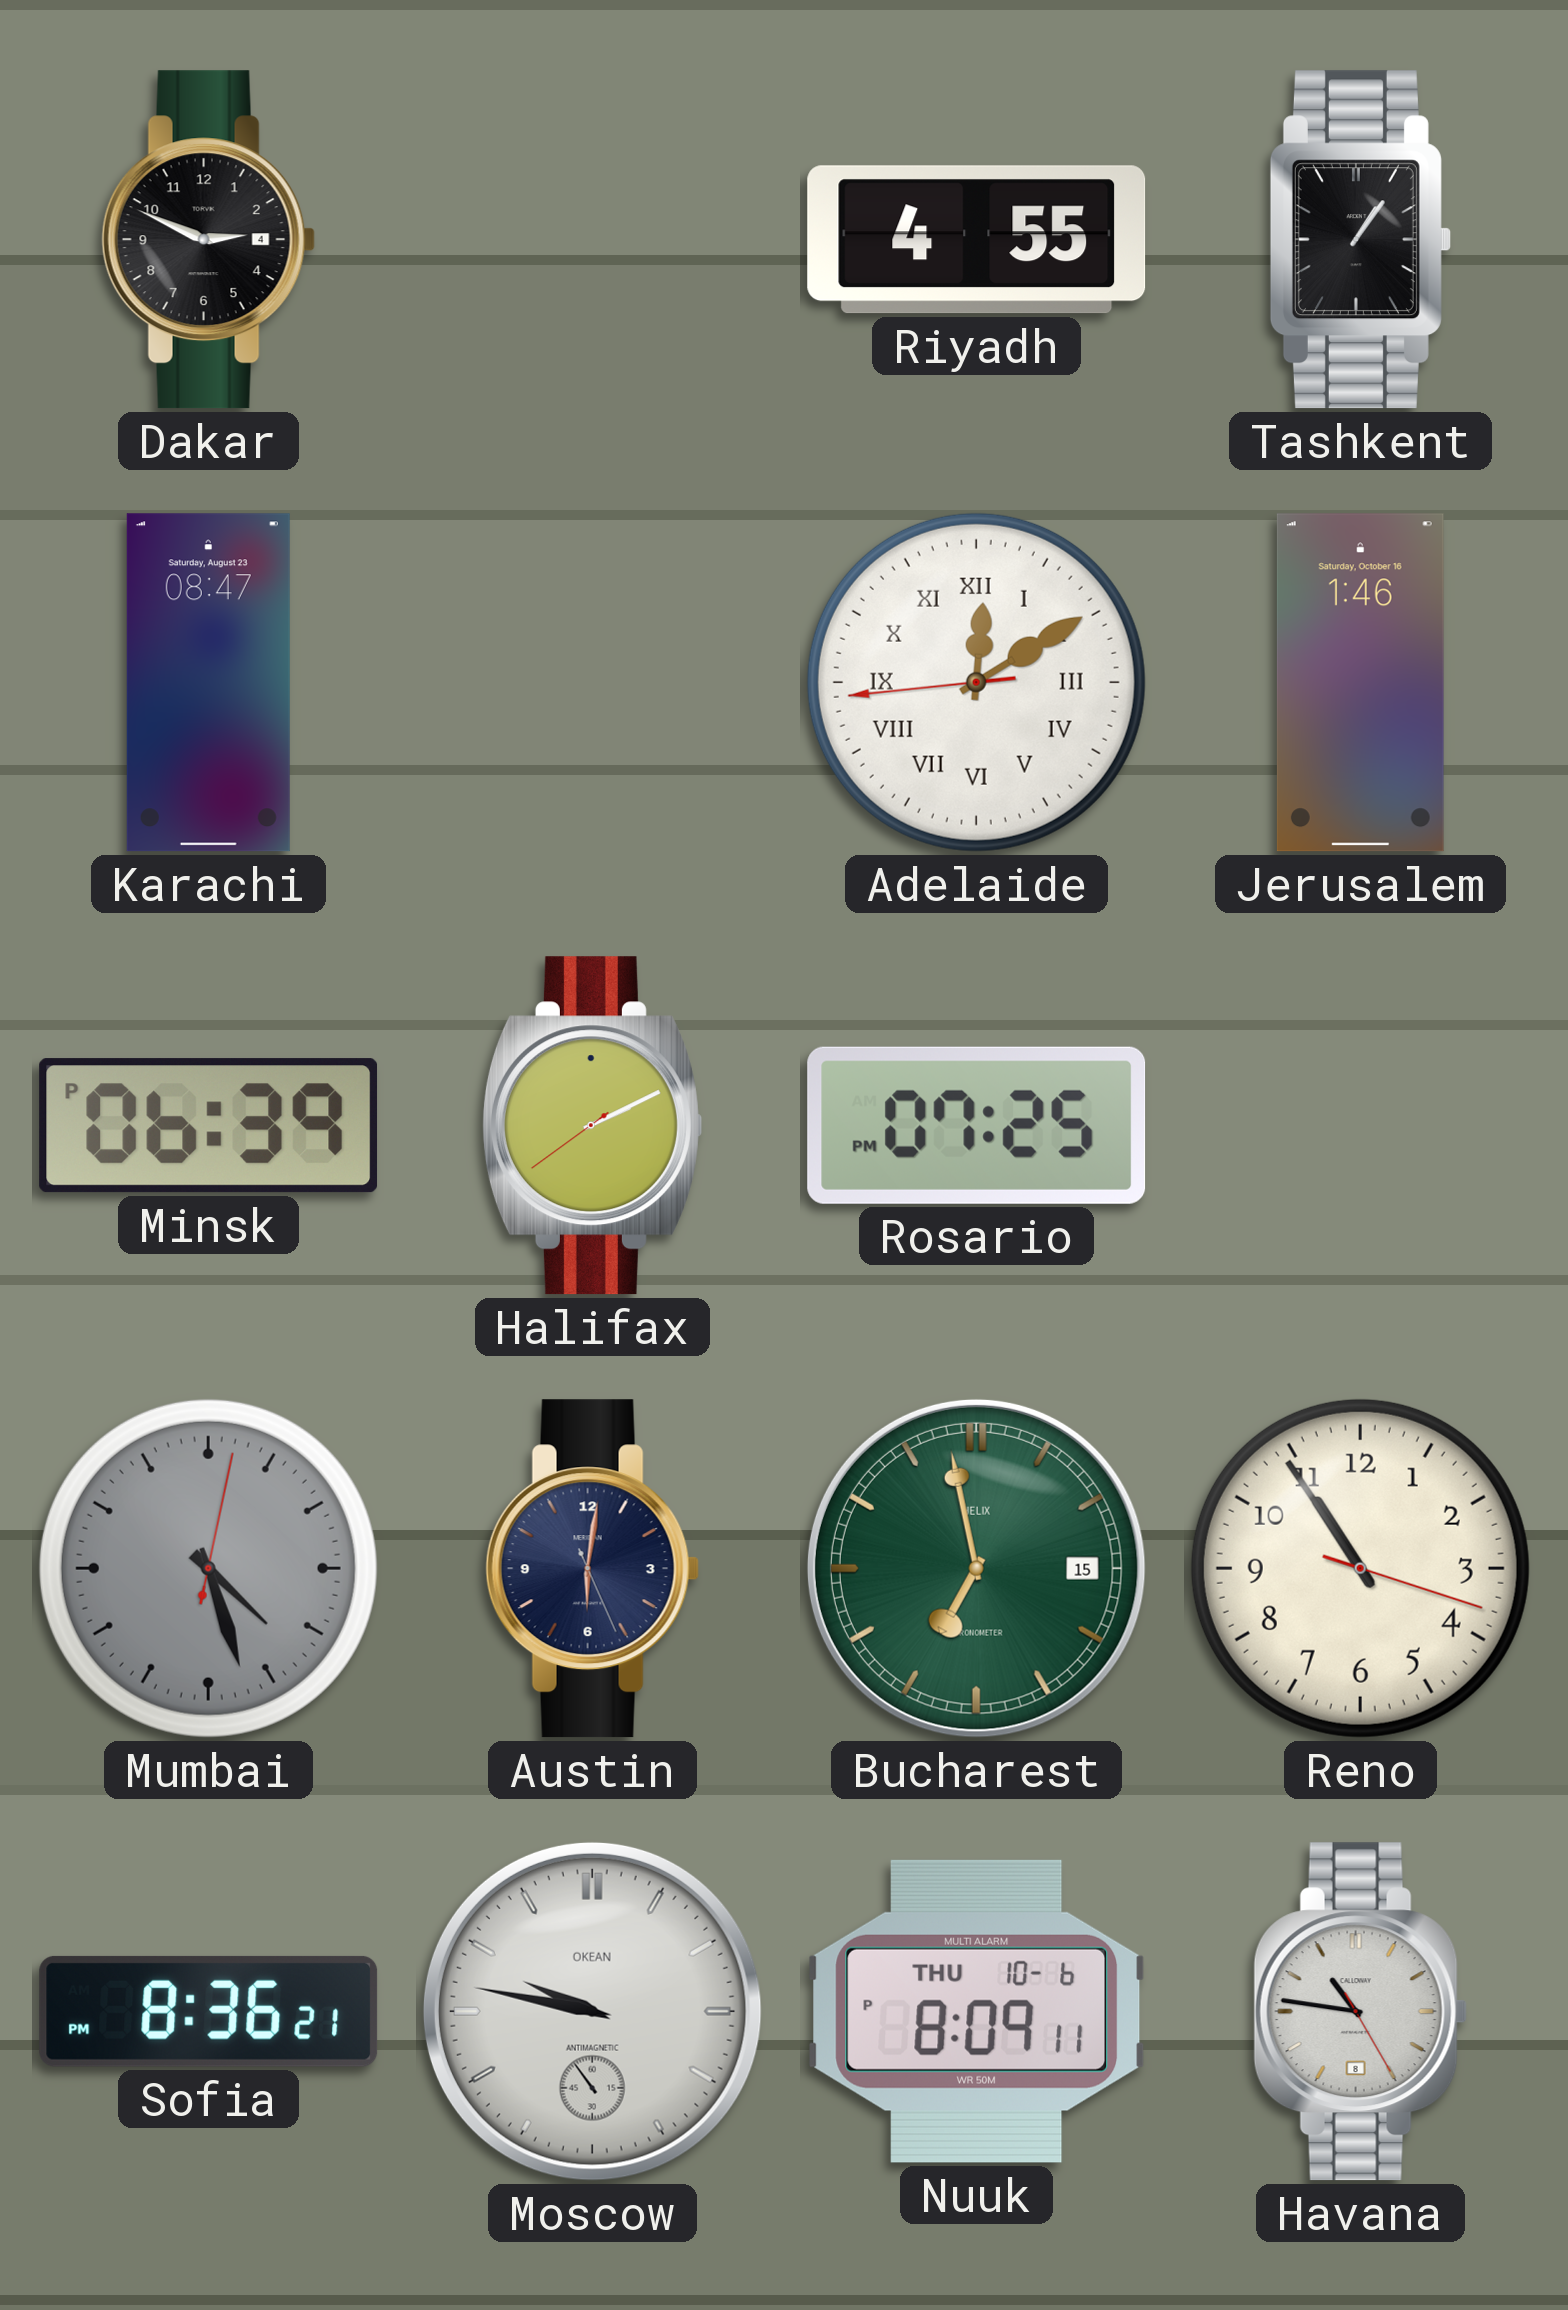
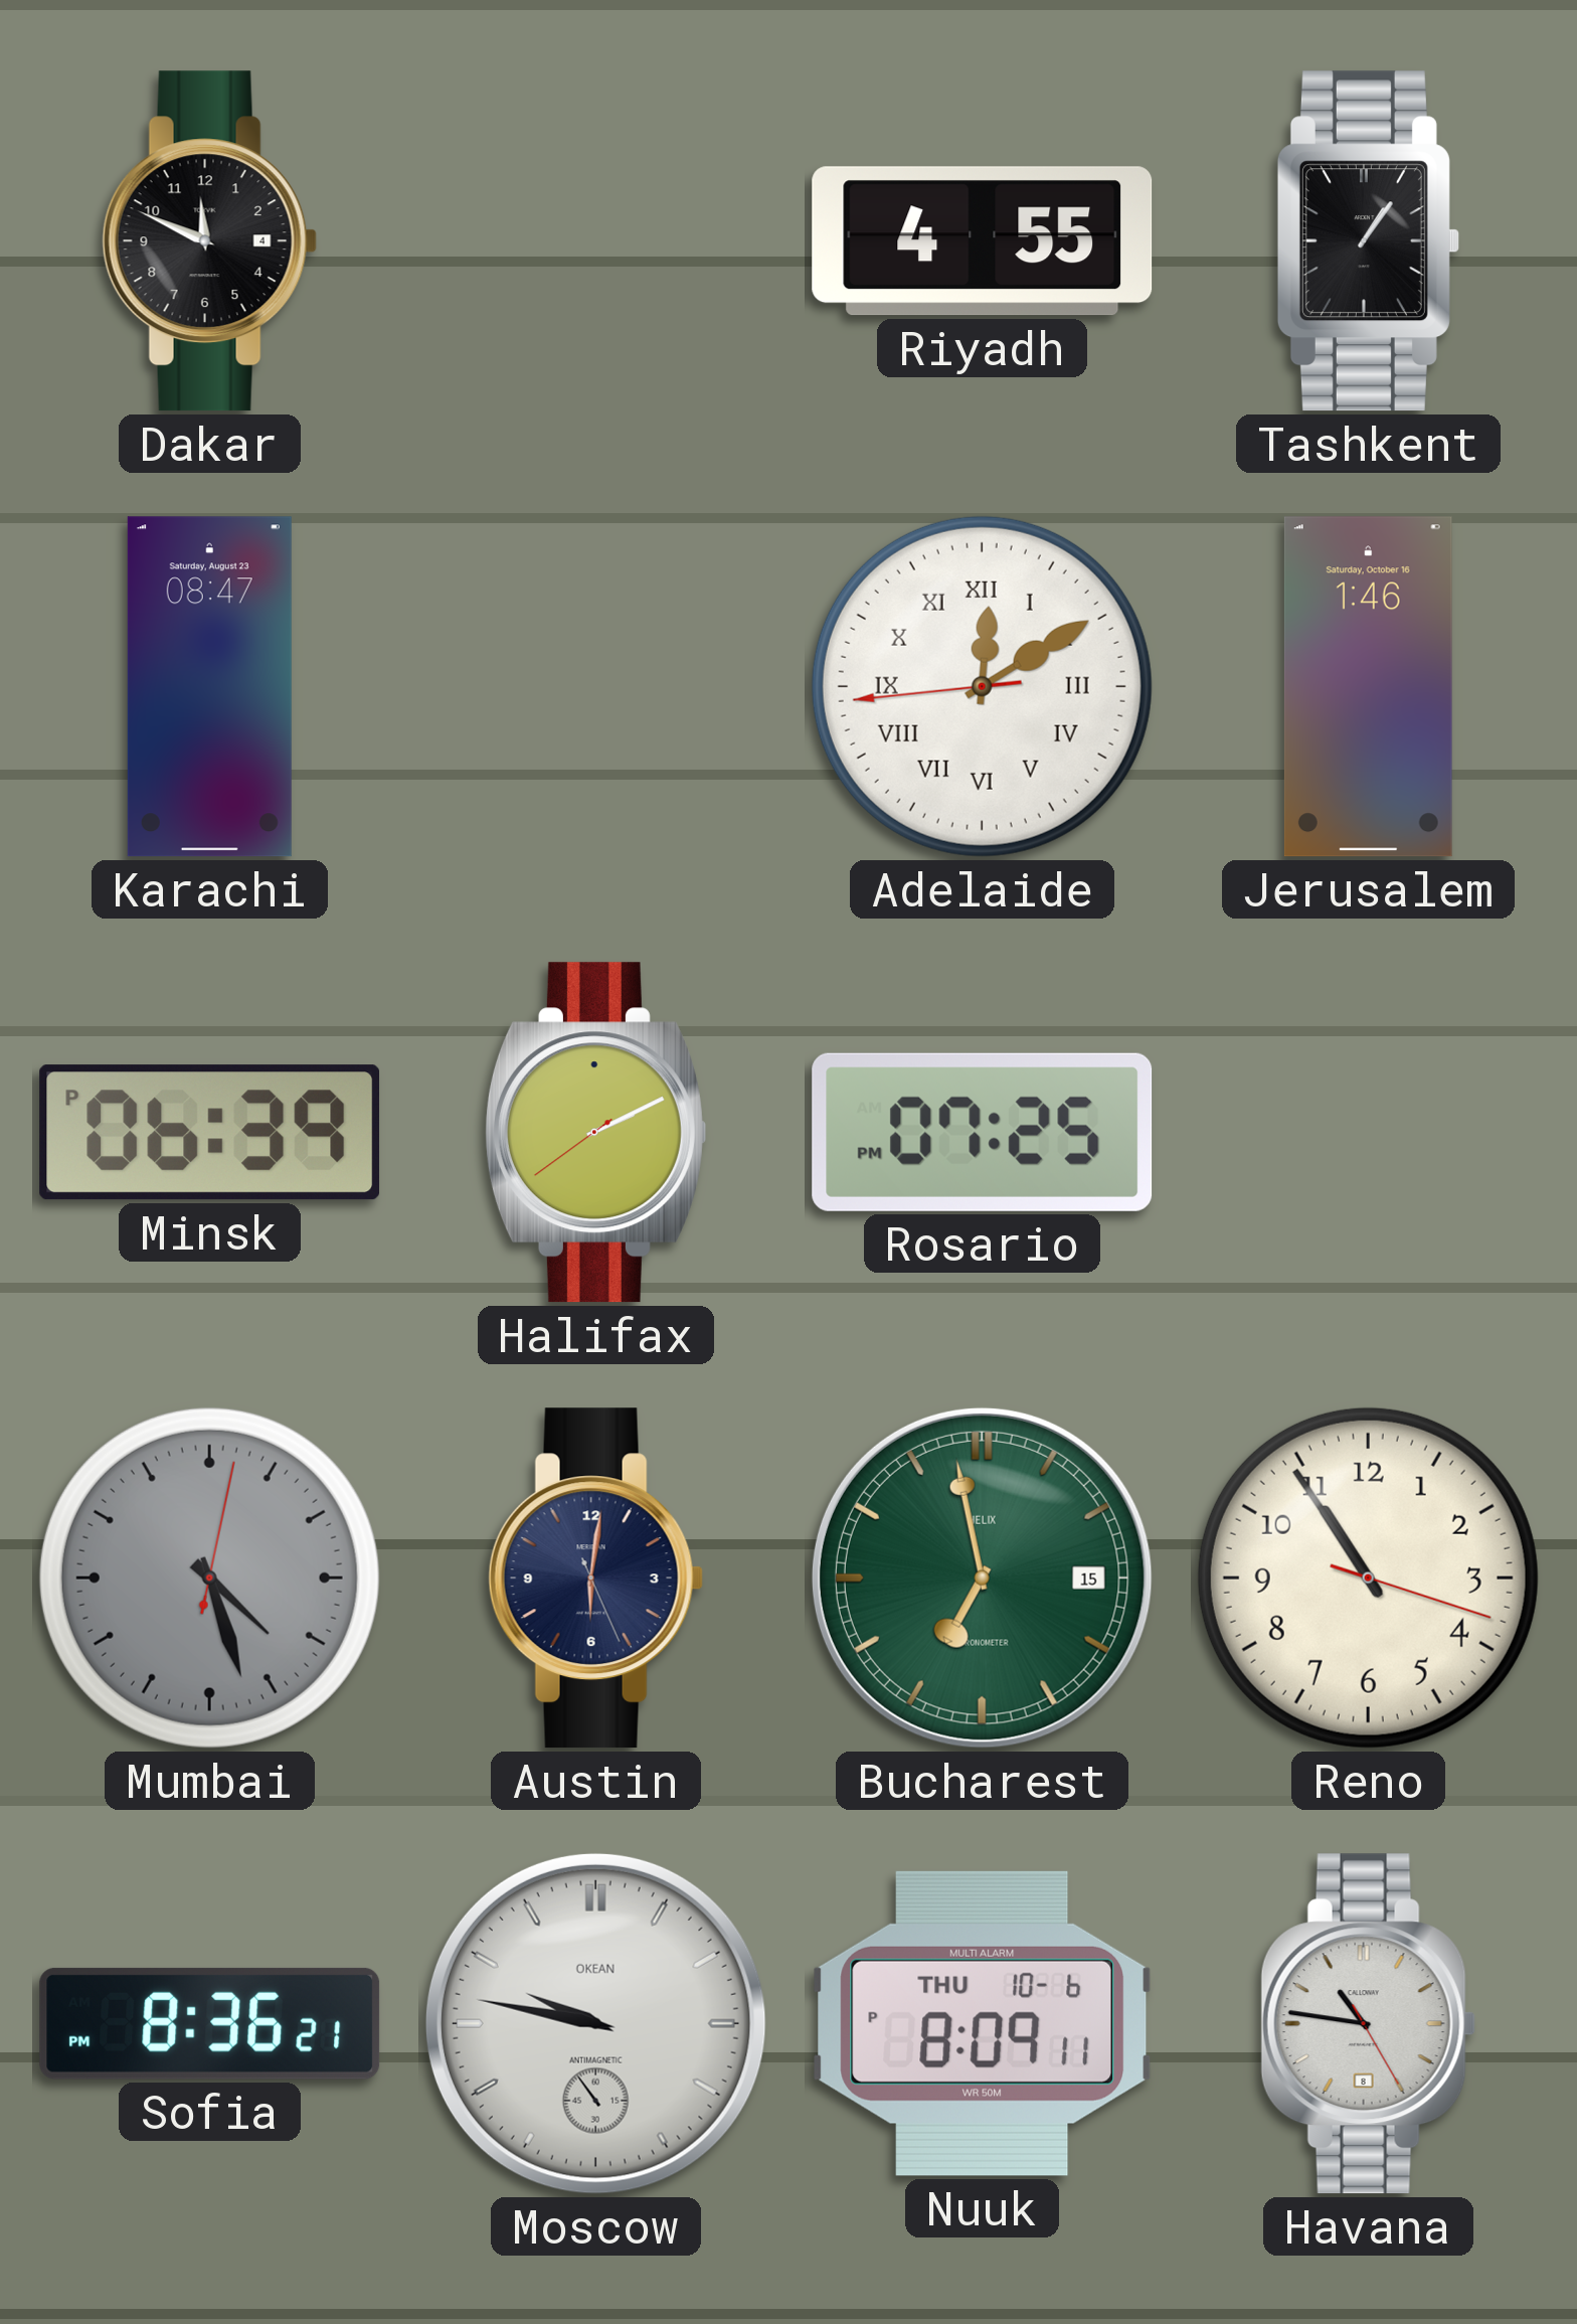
Dakar: 2:49 -> 11:49 (209, 241)
